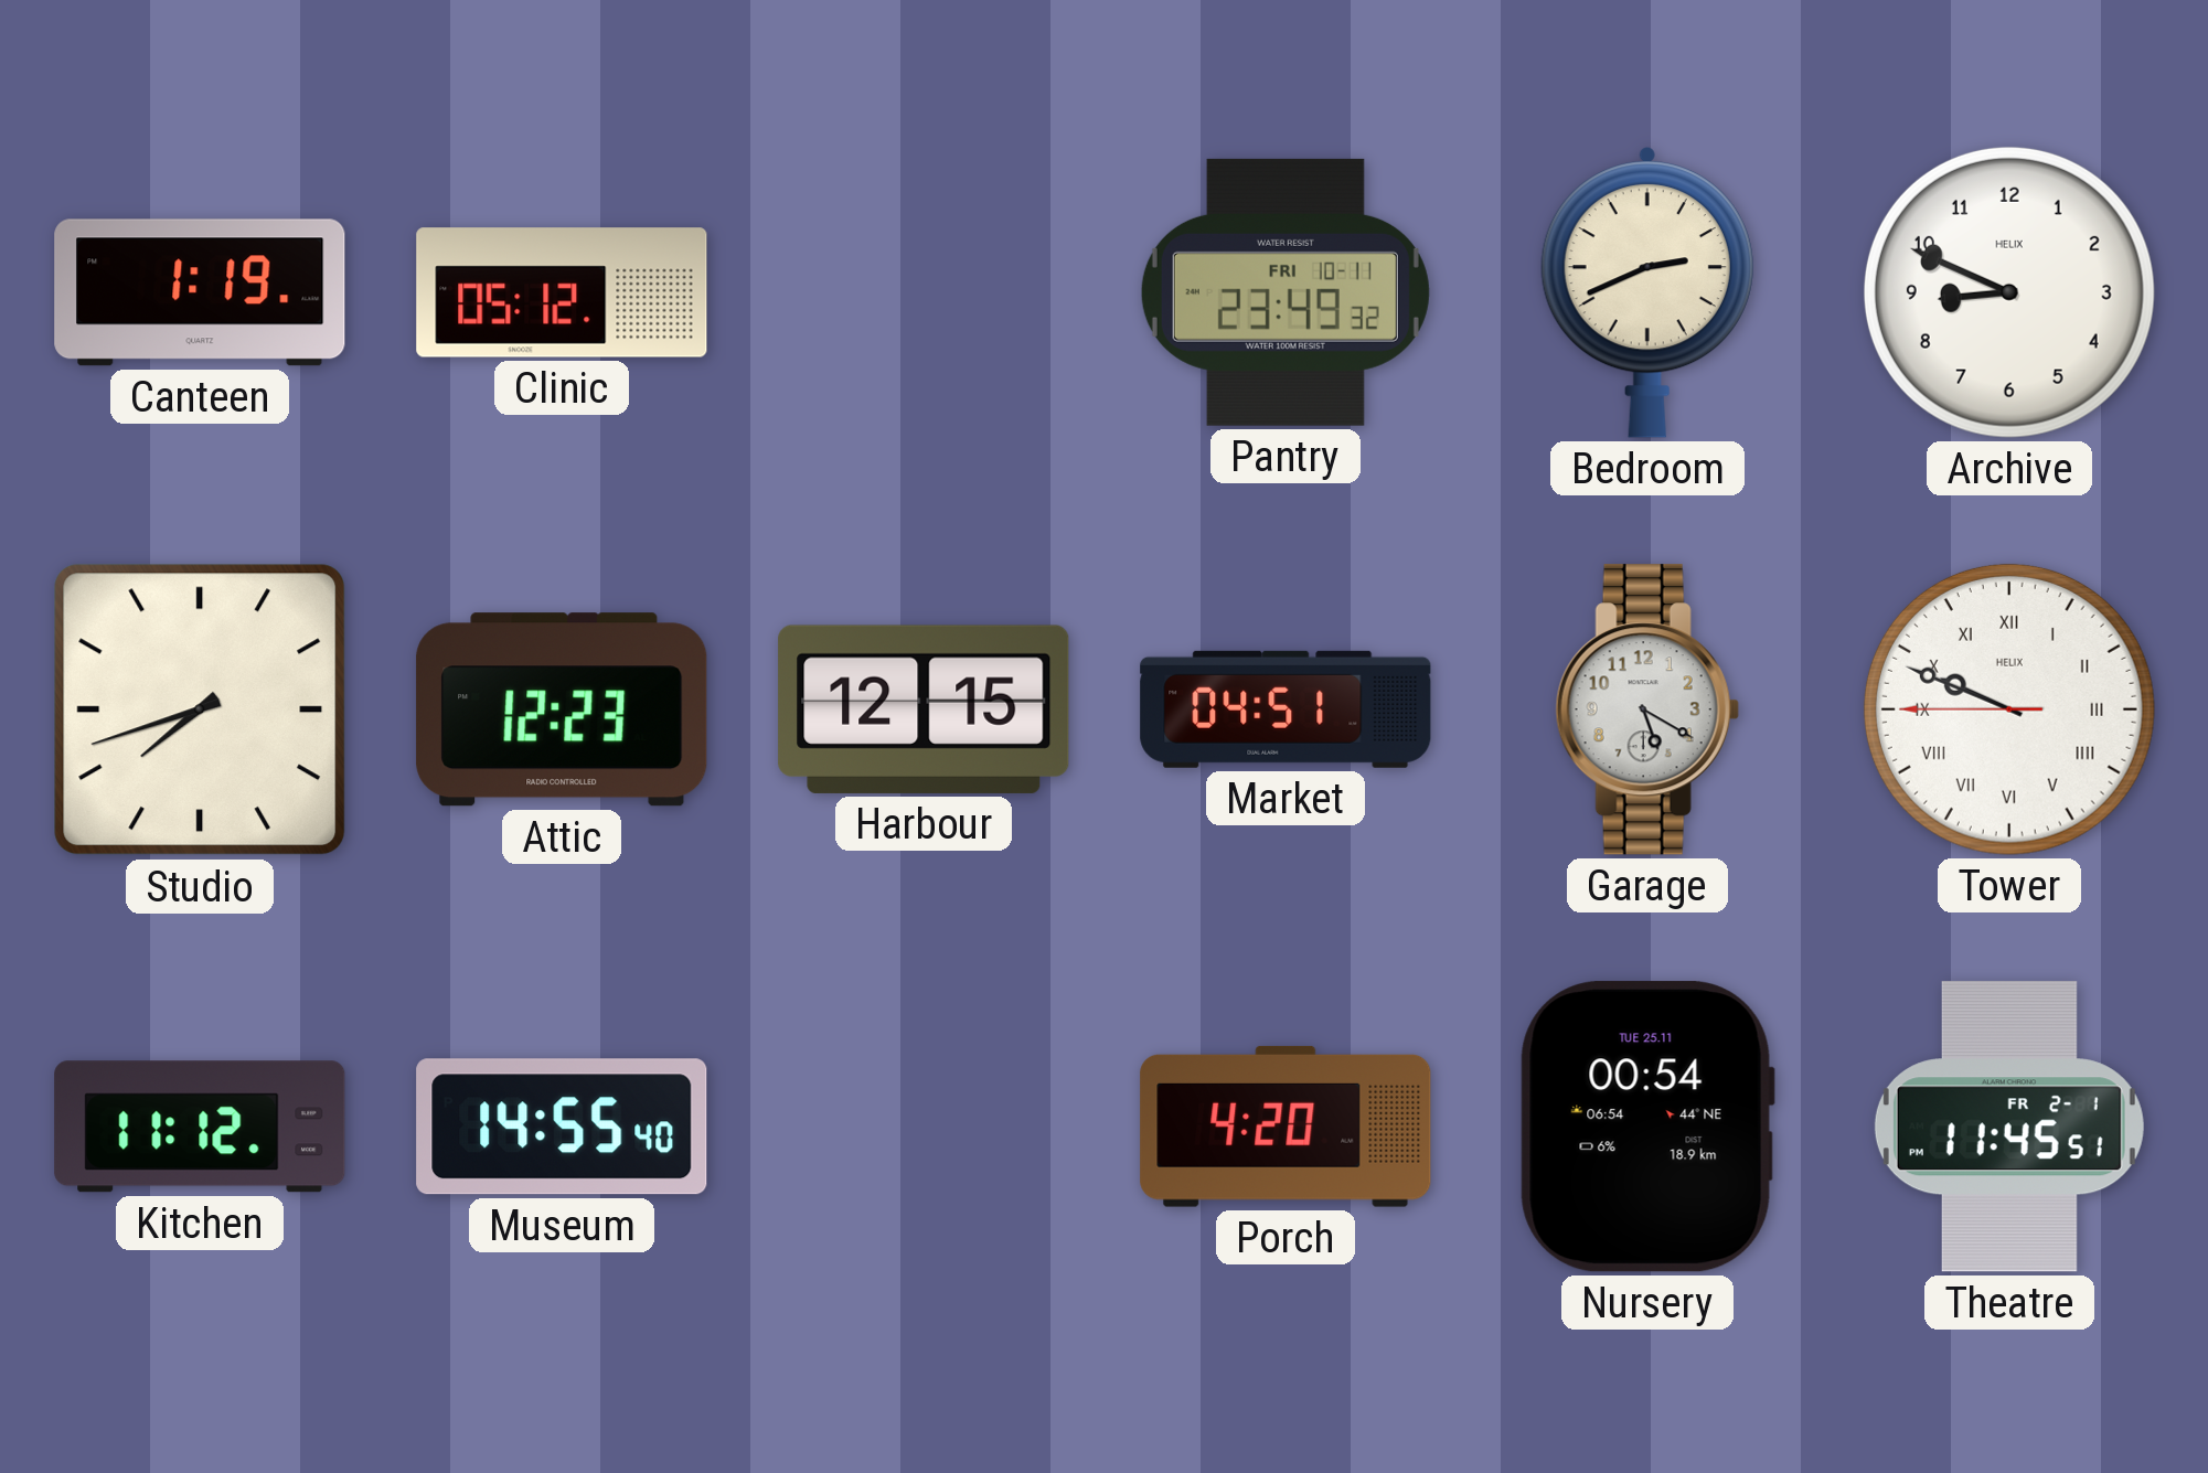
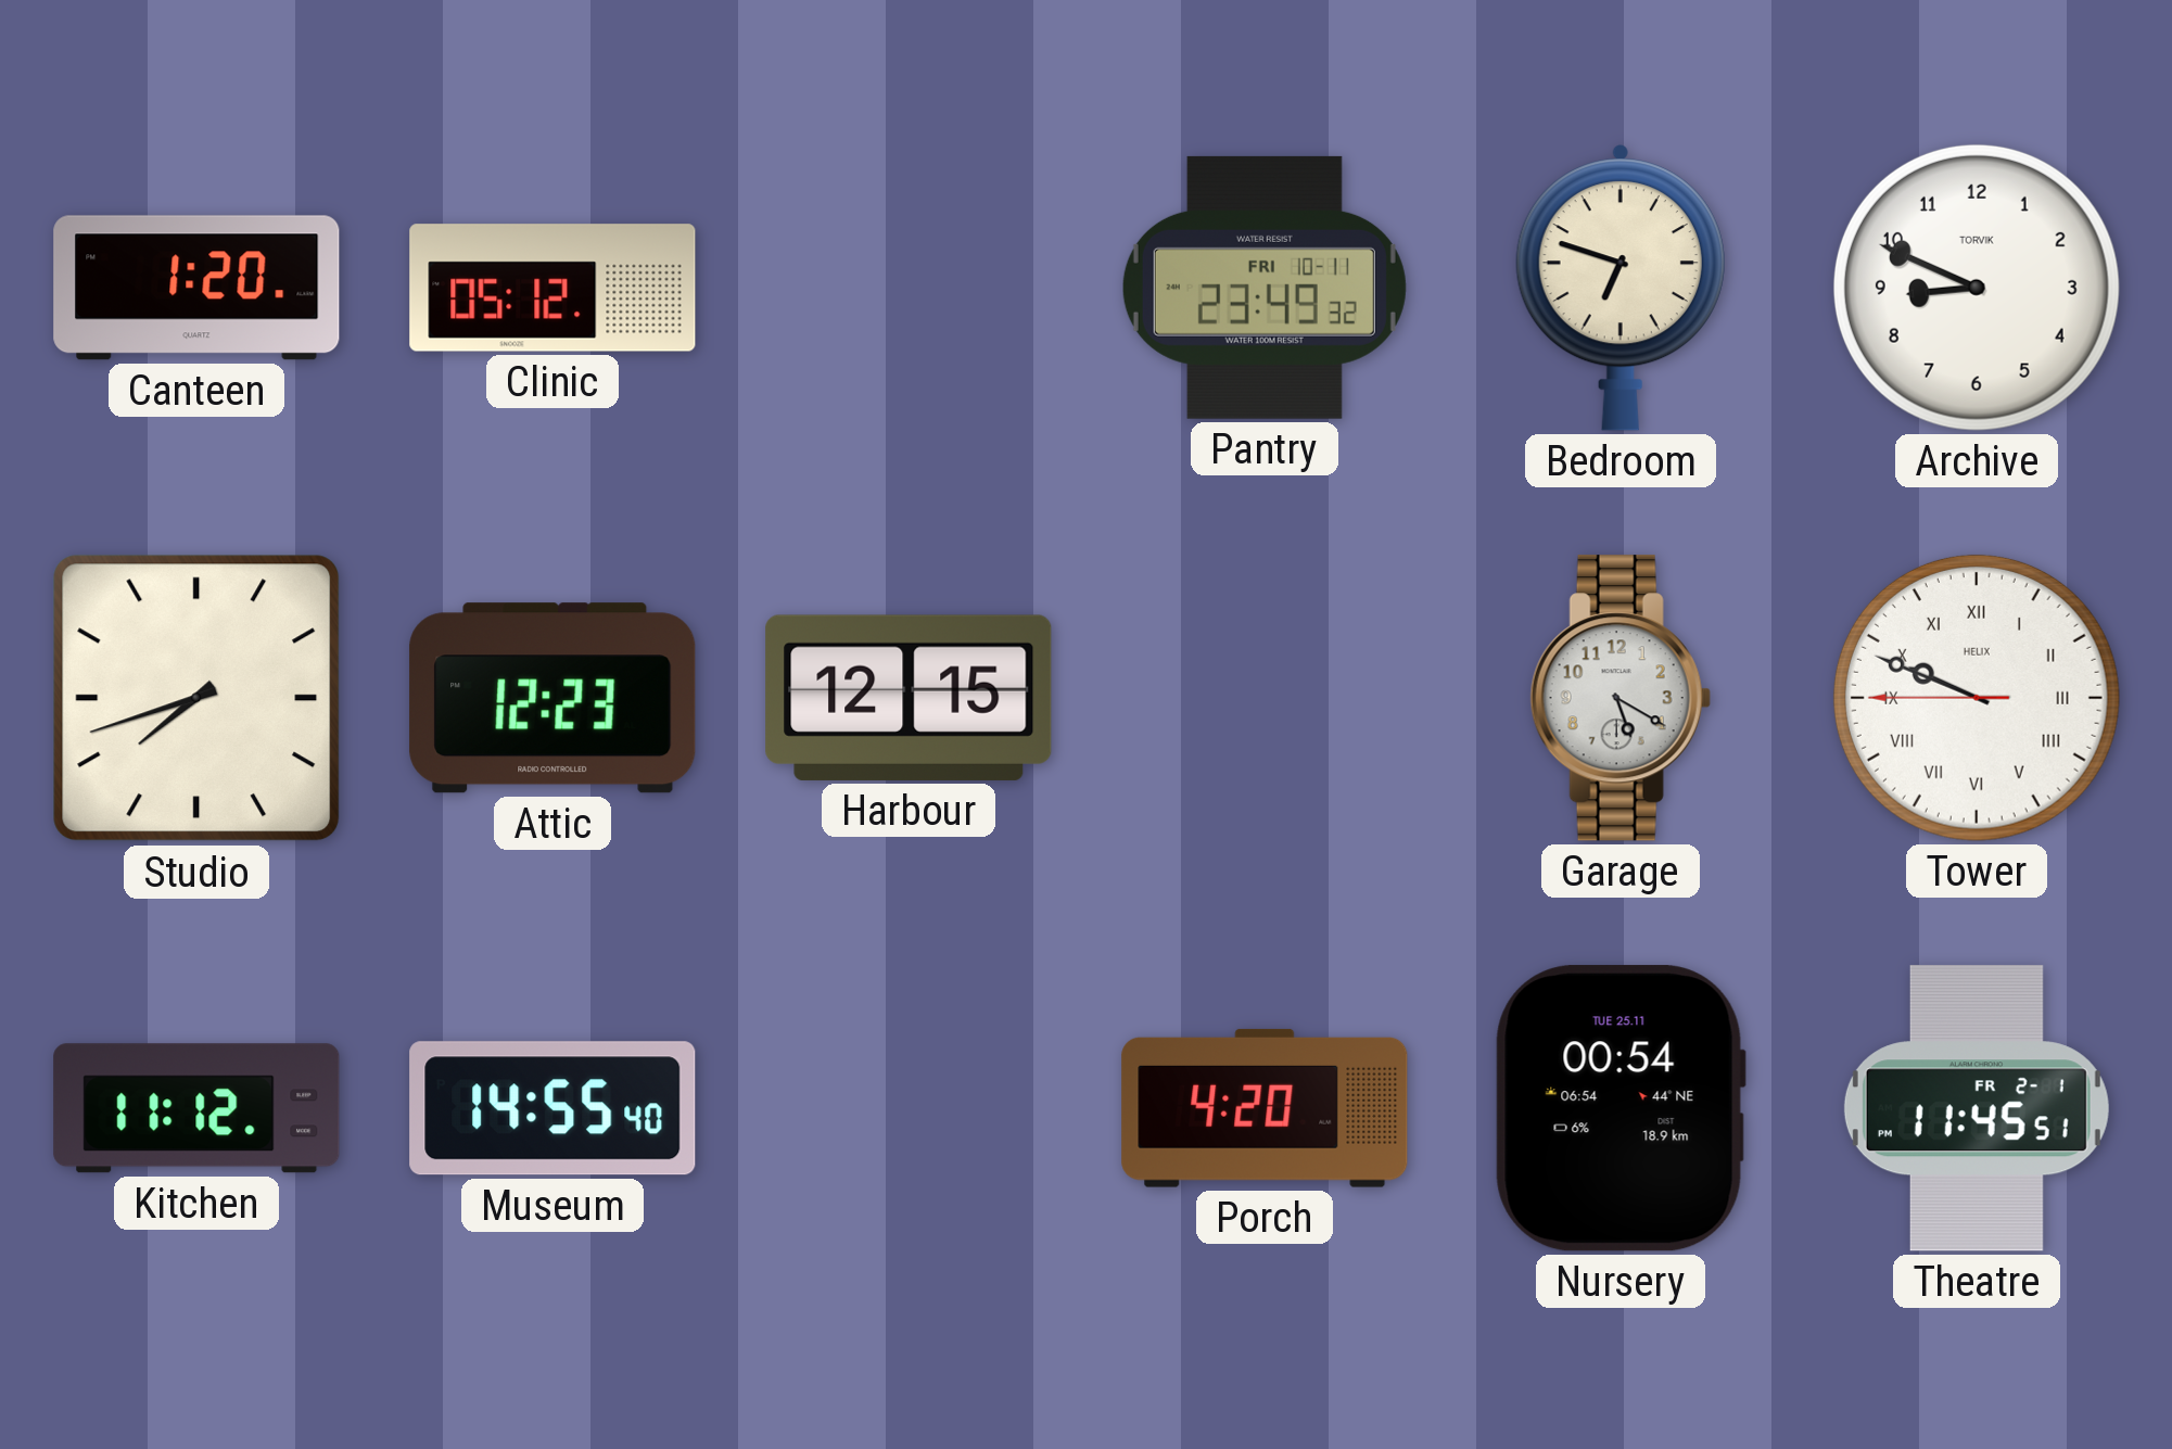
Canteen: 1:19 -> 1:20 (196, 288)
Bedroom: 2:41 -> 6:48 (1621, 288)
Archive brand: HELIX -> TORVIK (1977, 288)
Market: 04:51 -> none (1286, 709)
